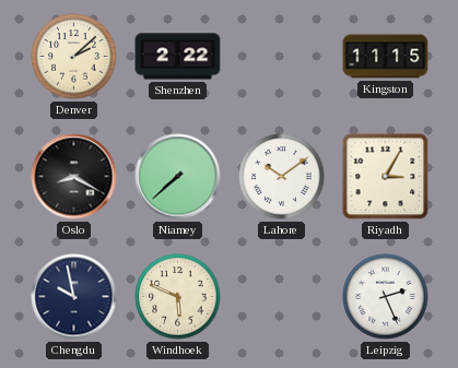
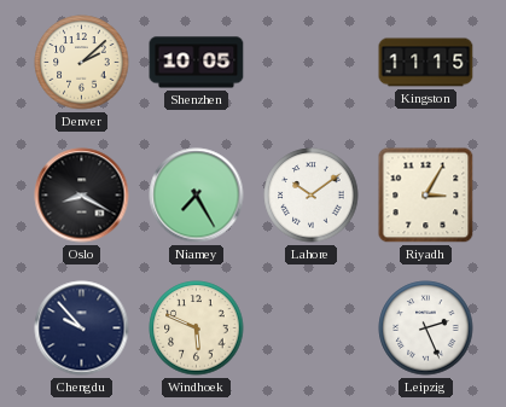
Shenzhen: 2:22 -> 10:05 (197, 63)
Niamey: 7:38 -> 7:25 (197, 196)
Chengdu: 9:58 -> 9:53 (82, 328)
